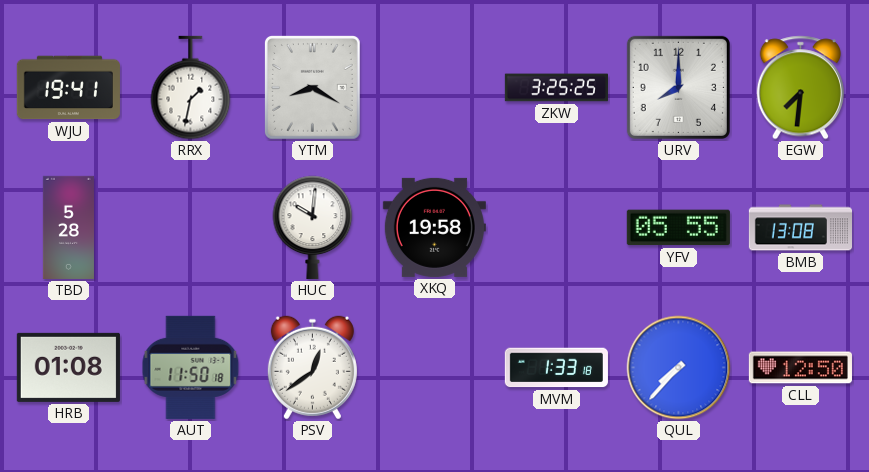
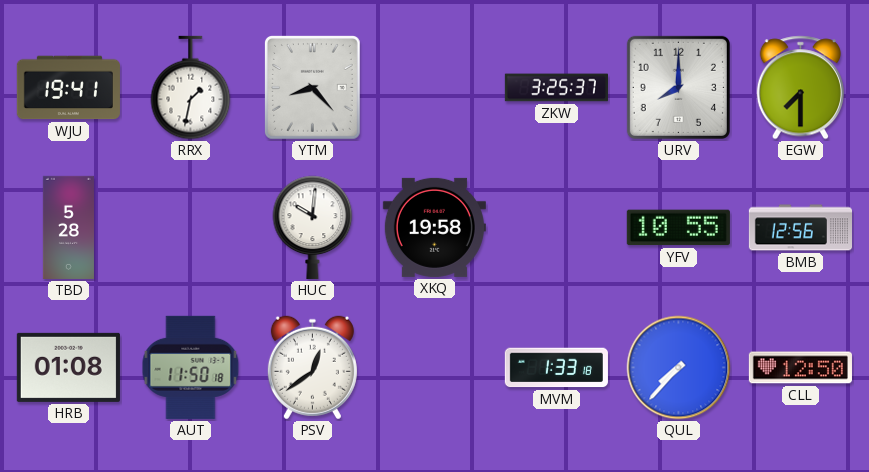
YTM: 8:20 -> 8:23 (313, 88)
ZKW: 3:25:25 -> 3:25:37 (556, 88)
EGW: 7:31 -> 7:30 (800, 88)
YFV: 05:55 -> 10:55 (678, 228)
BMB: 13:08 -> 12:56 (800, 228)
